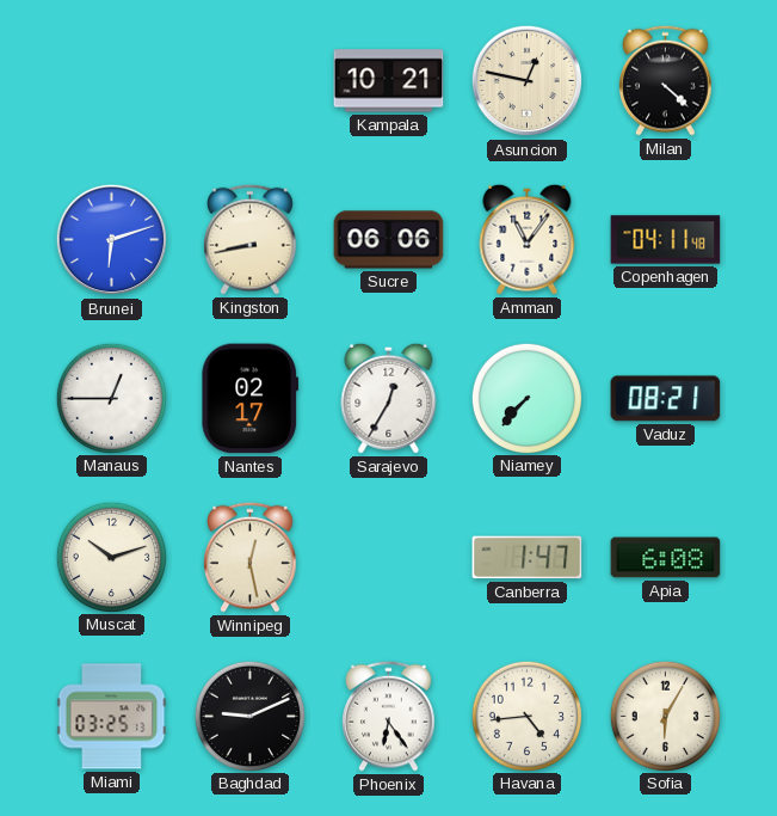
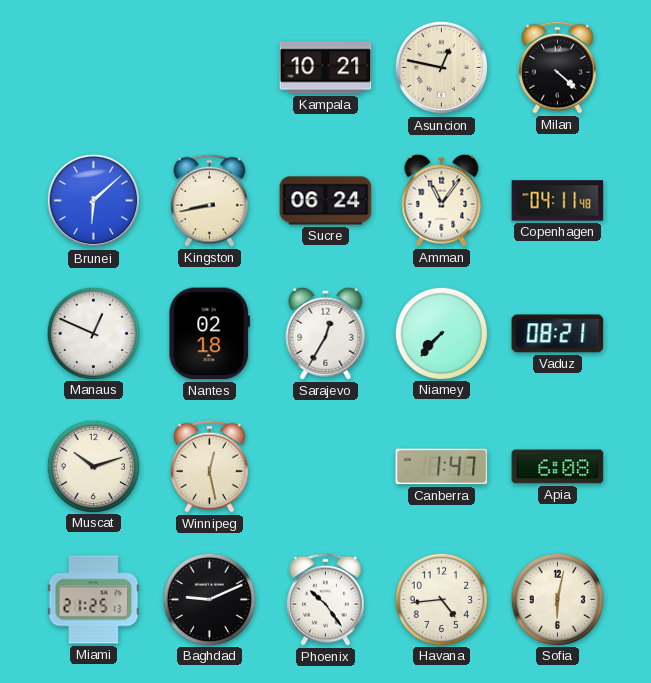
Brunei: 6:12 -> 6:08 (94, 201)
Sucre: 06:06 -> 06:24 (326, 201)
Manaus: 12:45 -> 12:49 (93, 333)
Nantes: 02:17 -> 02:18 (210, 334)
Miami: 03:25 -> 21:25 (94, 600)
Phoenix: 6:24 -> 10:24 (326, 599)
Sofia: 6:05 -> 6:02 (557, 599)
